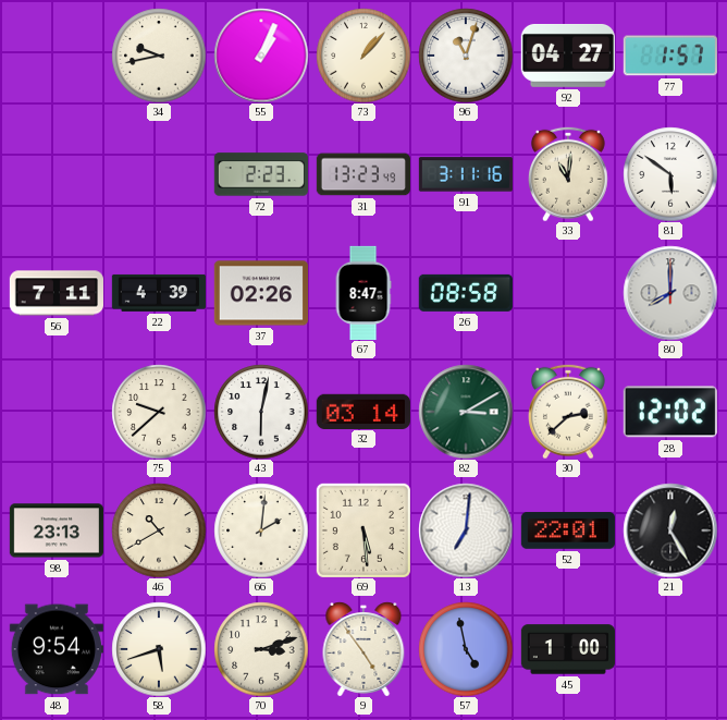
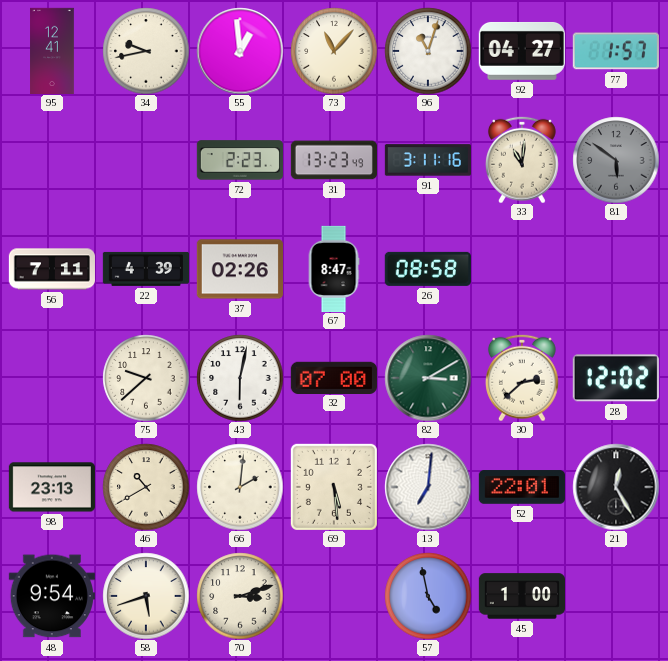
95: none -> 12:41 (52, 50)
55: 1:04 -> 12:59 (240, 51)
73: 1:07 -> 11:07 (334, 51)
81 dial: white -> grey (616, 160)
80: 8:00 -> none (670, 293)
32: 03:14 -> 07:00 (334, 377)
9: 4:54 -> none (363, 649)
